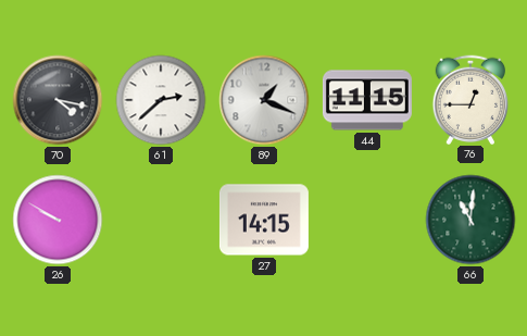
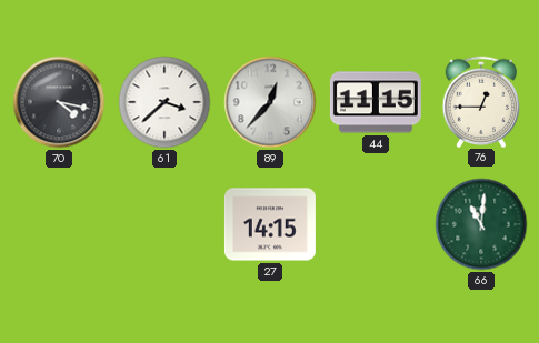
61: 2:38 -> 3:38 (164, 102)
89: 1:19 -> 12:37 (270, 102)
26: 9:50 -> none (58, 220)
